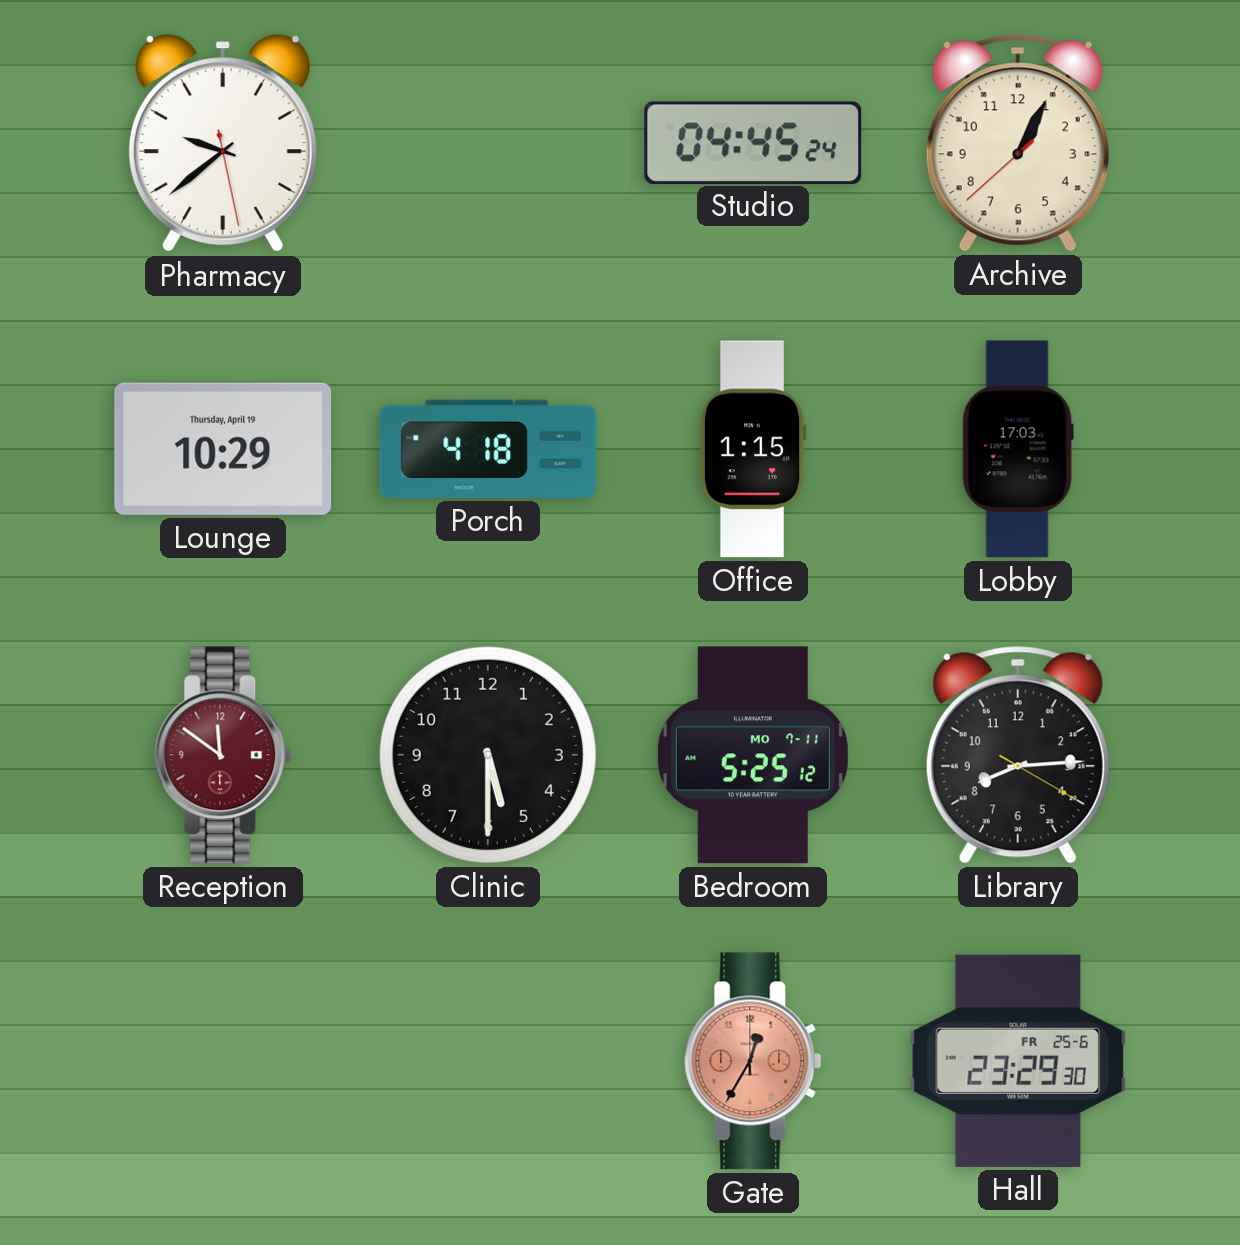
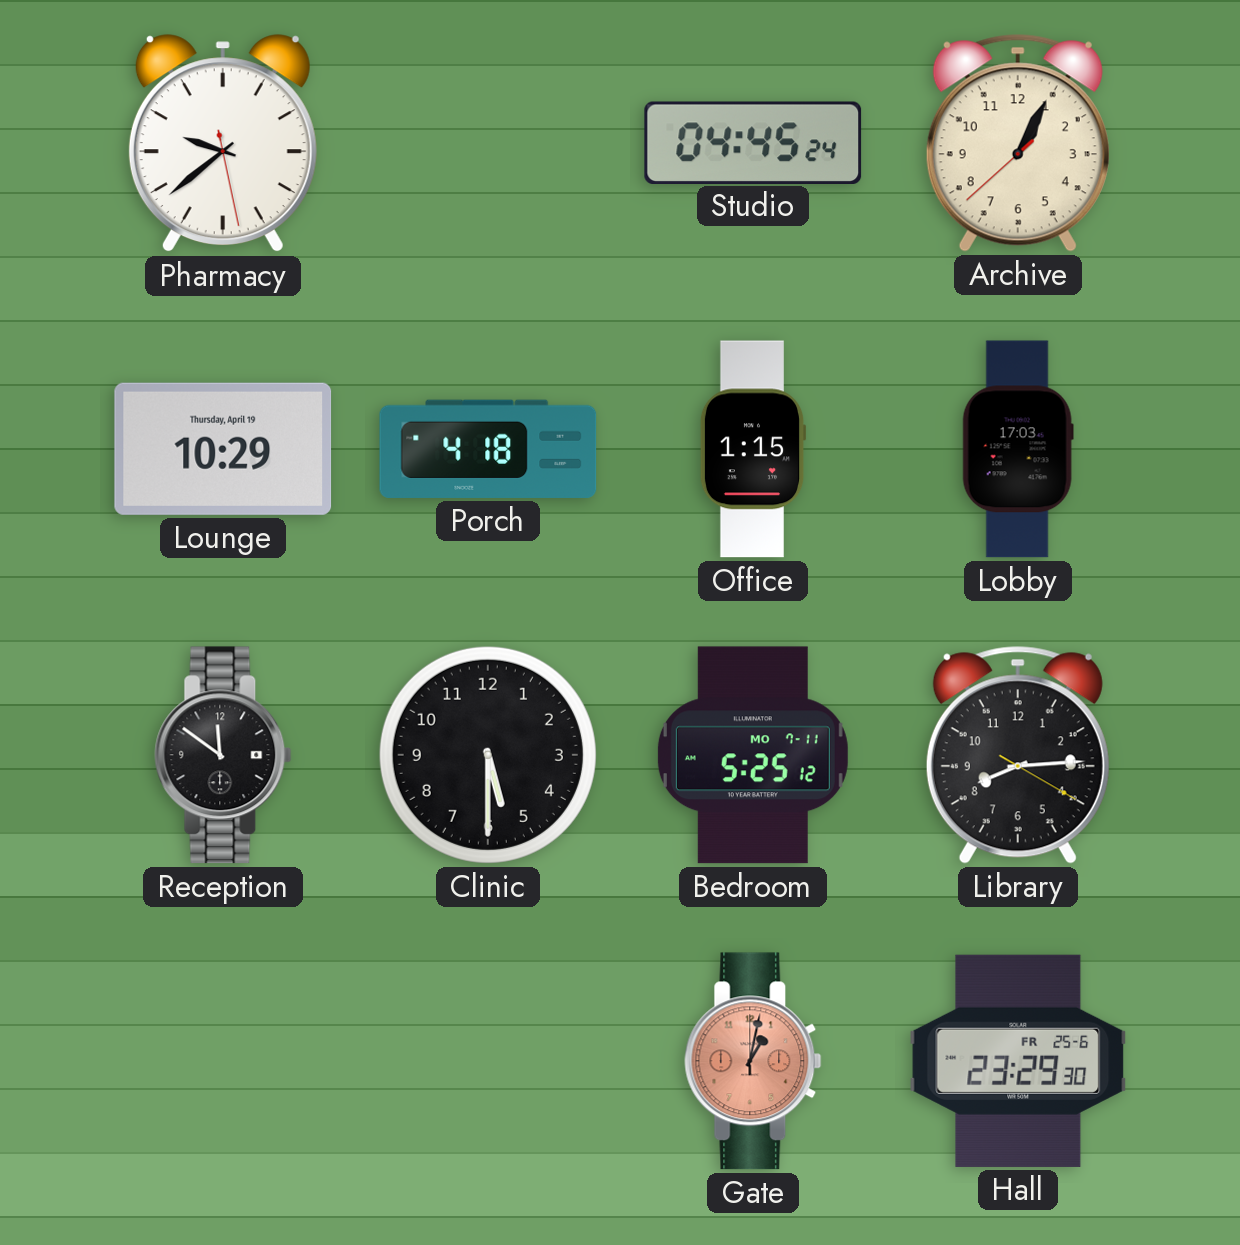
Reception dial: burgundy -> black (223, 755)
Gate: 12:35 -> 1:02 (753, 1061)
